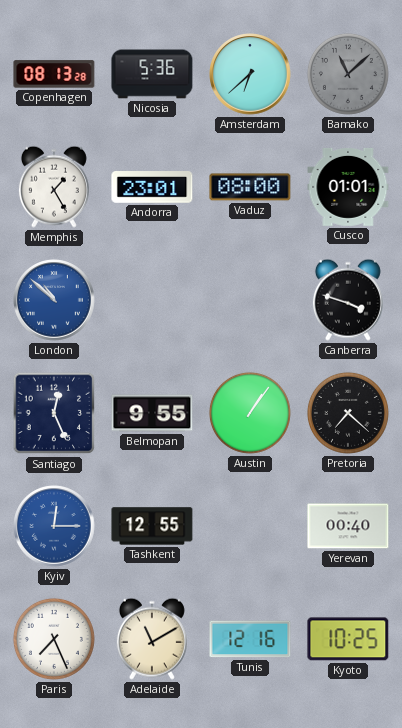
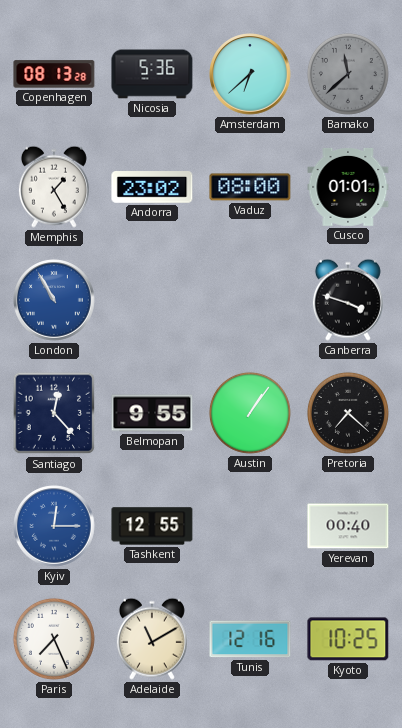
Bamako: 11:08 -> 11:38 (348, 74)
Andorra: 23:01 -> 23:02 (152, 187)
London: 10:52 -> 10:55 (54, 300)
Santiago: 12:26 -> 12:23 (54, 413)
